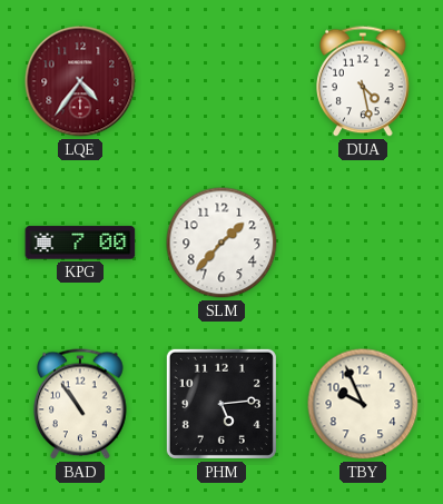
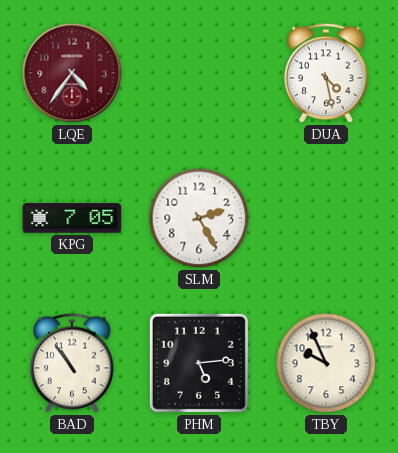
KPG: 7:00 -> 7:05 (72, 218)
SLM: 1:37 -> 2:25 (199, 218)
